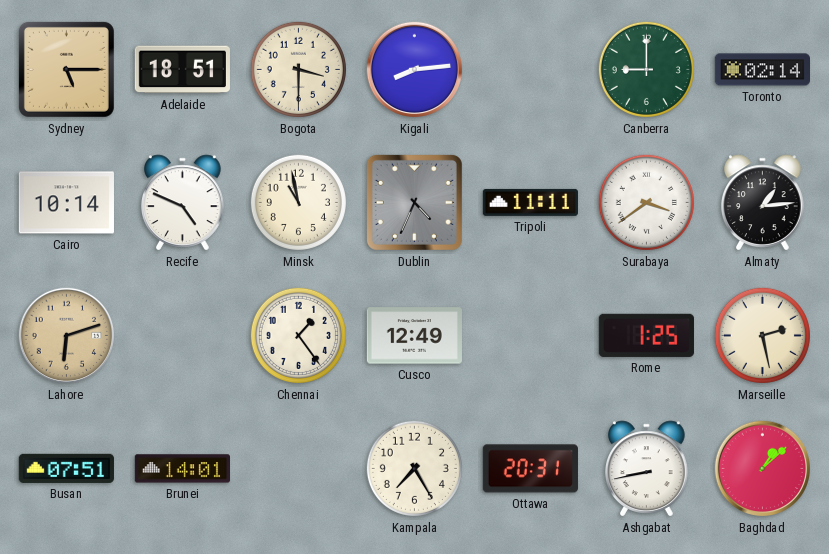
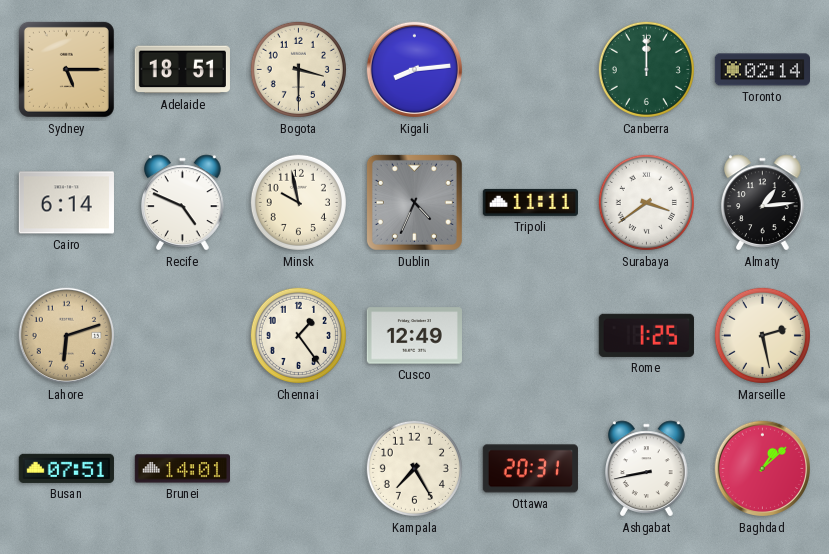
Canberra: 9:00 -> 12:00 (646, 69)
Cairo: 10:14 -> 6:14 (66, 203)
Minsk: 10:58 -> 9:58 (298, 202)
